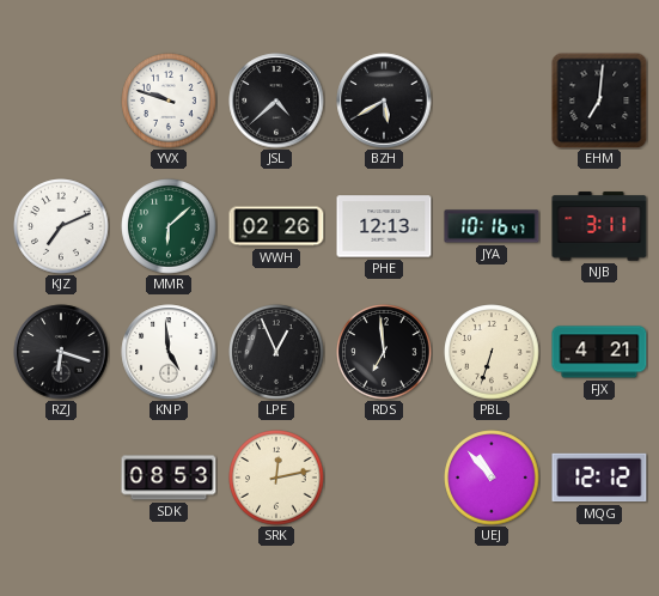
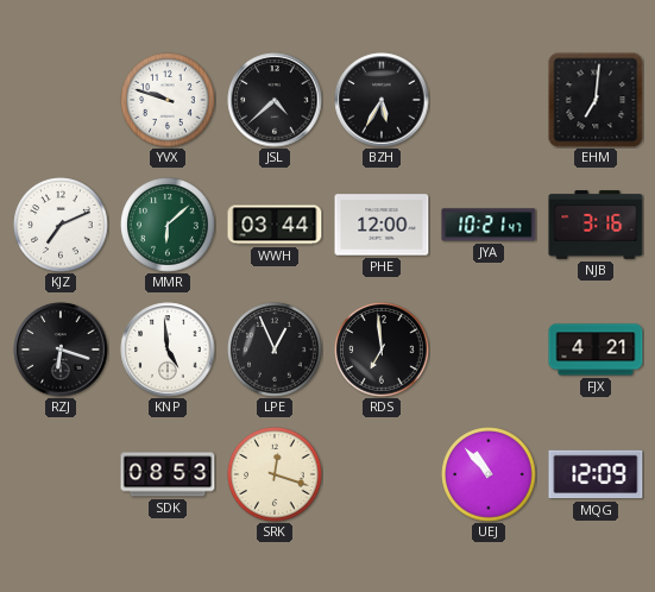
BZH: 5:40 -> 5:35 (382, 100)
WWH: 02:26 -> 03:44 (275, 225)
PHE: 12:13 -> 12:00 (382, 225)
JYA: 10:16 -> 10:21 (489, 225)
NJB: 3:11 -> 3:16 (596, 225)
PBL: 6:33 -> none (492, 352)
SRK: 12:13 -> 12:18 (275, 474)
MQG: 12:12 -> 12:09 (596, 474)
